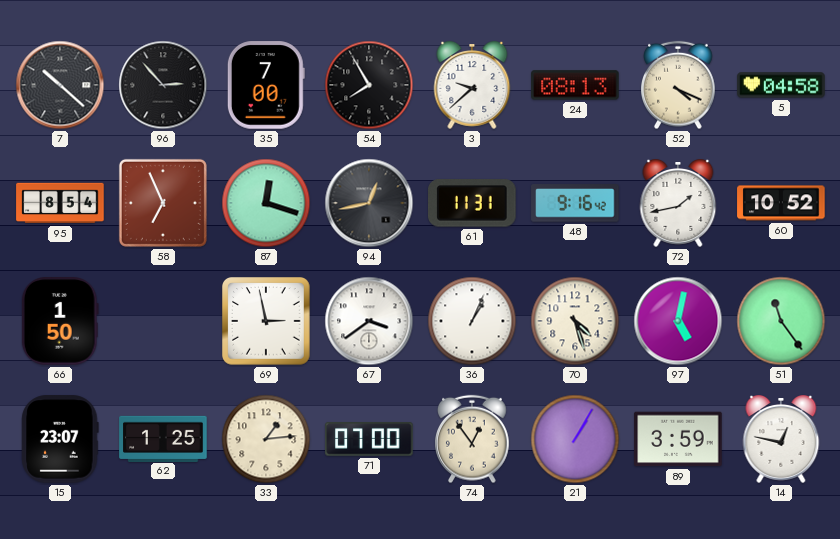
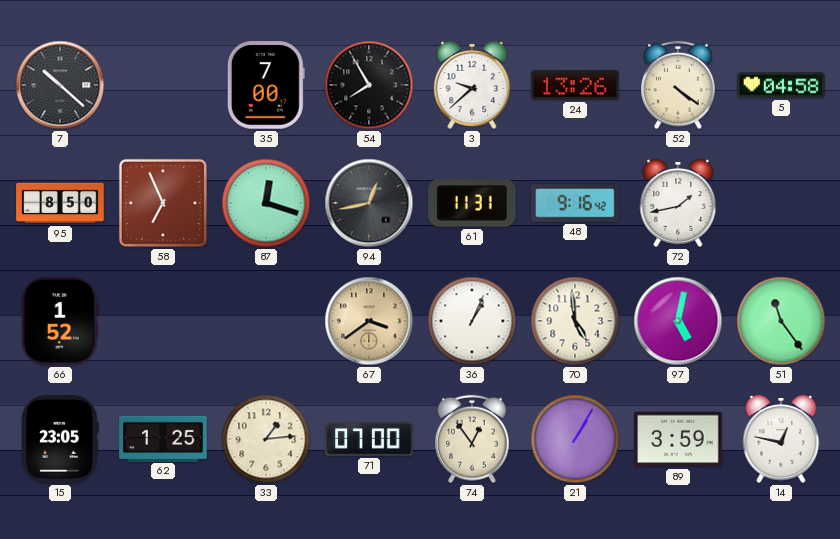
96: 2:53 -> none (163, 85)
24: 08:13 -> 13:26 (575, 85)
52: 4:19 -> 4:21 (679, 85)
95: 8:54 -> 8:50 (60, 203)
60: 10:52 -> none (781, 203)
66: 1:50 -> 1:52 (60, 321)
69: 2:58 -> none (266, 321)
67 dial: white -> champagne (369, 321)
70: 4:27 -> 4:59 (575, 321)
15: 23:07 -> 23:05 (60, 439)
